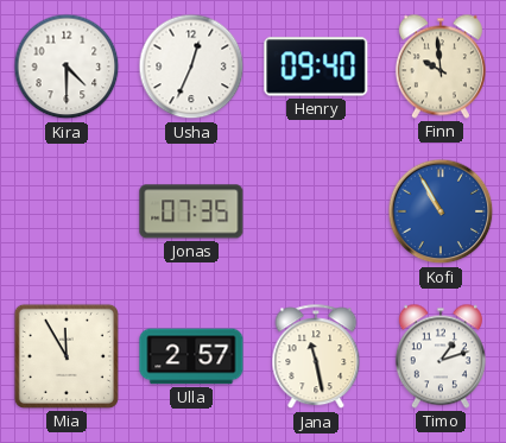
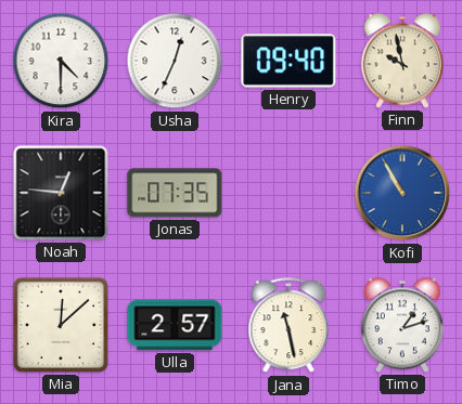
Finn: 9:59 -> 9:58 (402, 61)
Noah: none -> 12:46 (61, 193)
Mia: 11:55 -> 12:08 (61, 325)
